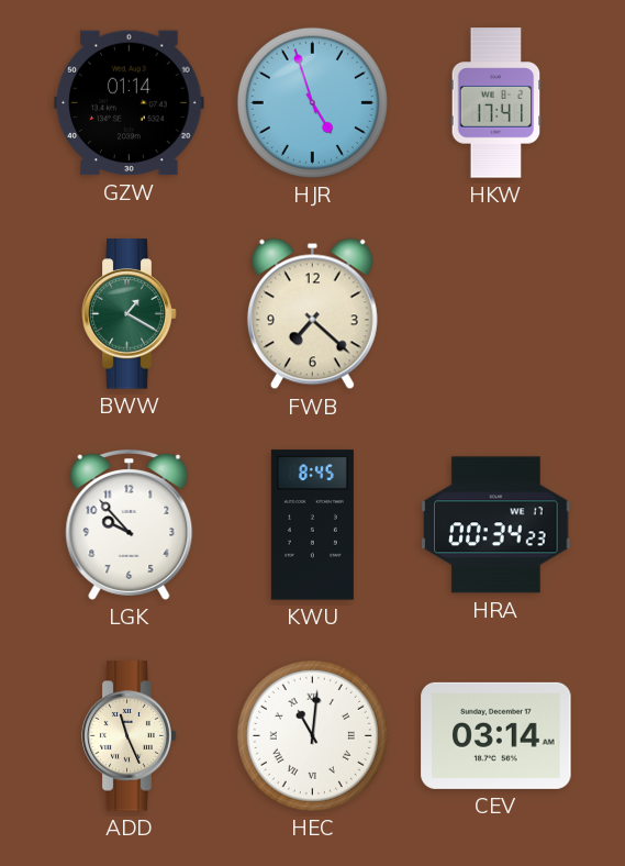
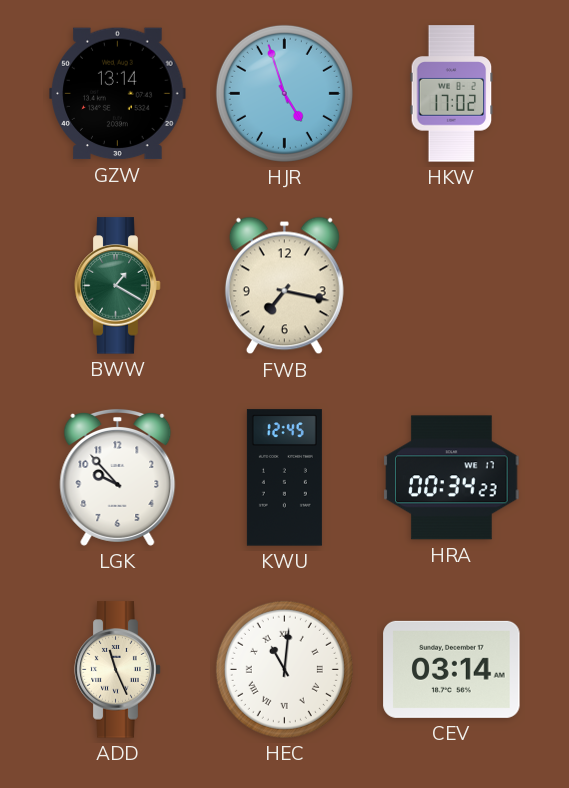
GZW: 01:14 -> 13:14 (118, 94)
HKW: 17:41 -> 17:02 (452, 94)
FWB: 7:22 -> 7:17 (284, 286)
KWU: 8:45 -> 12:45 (284, 478)
